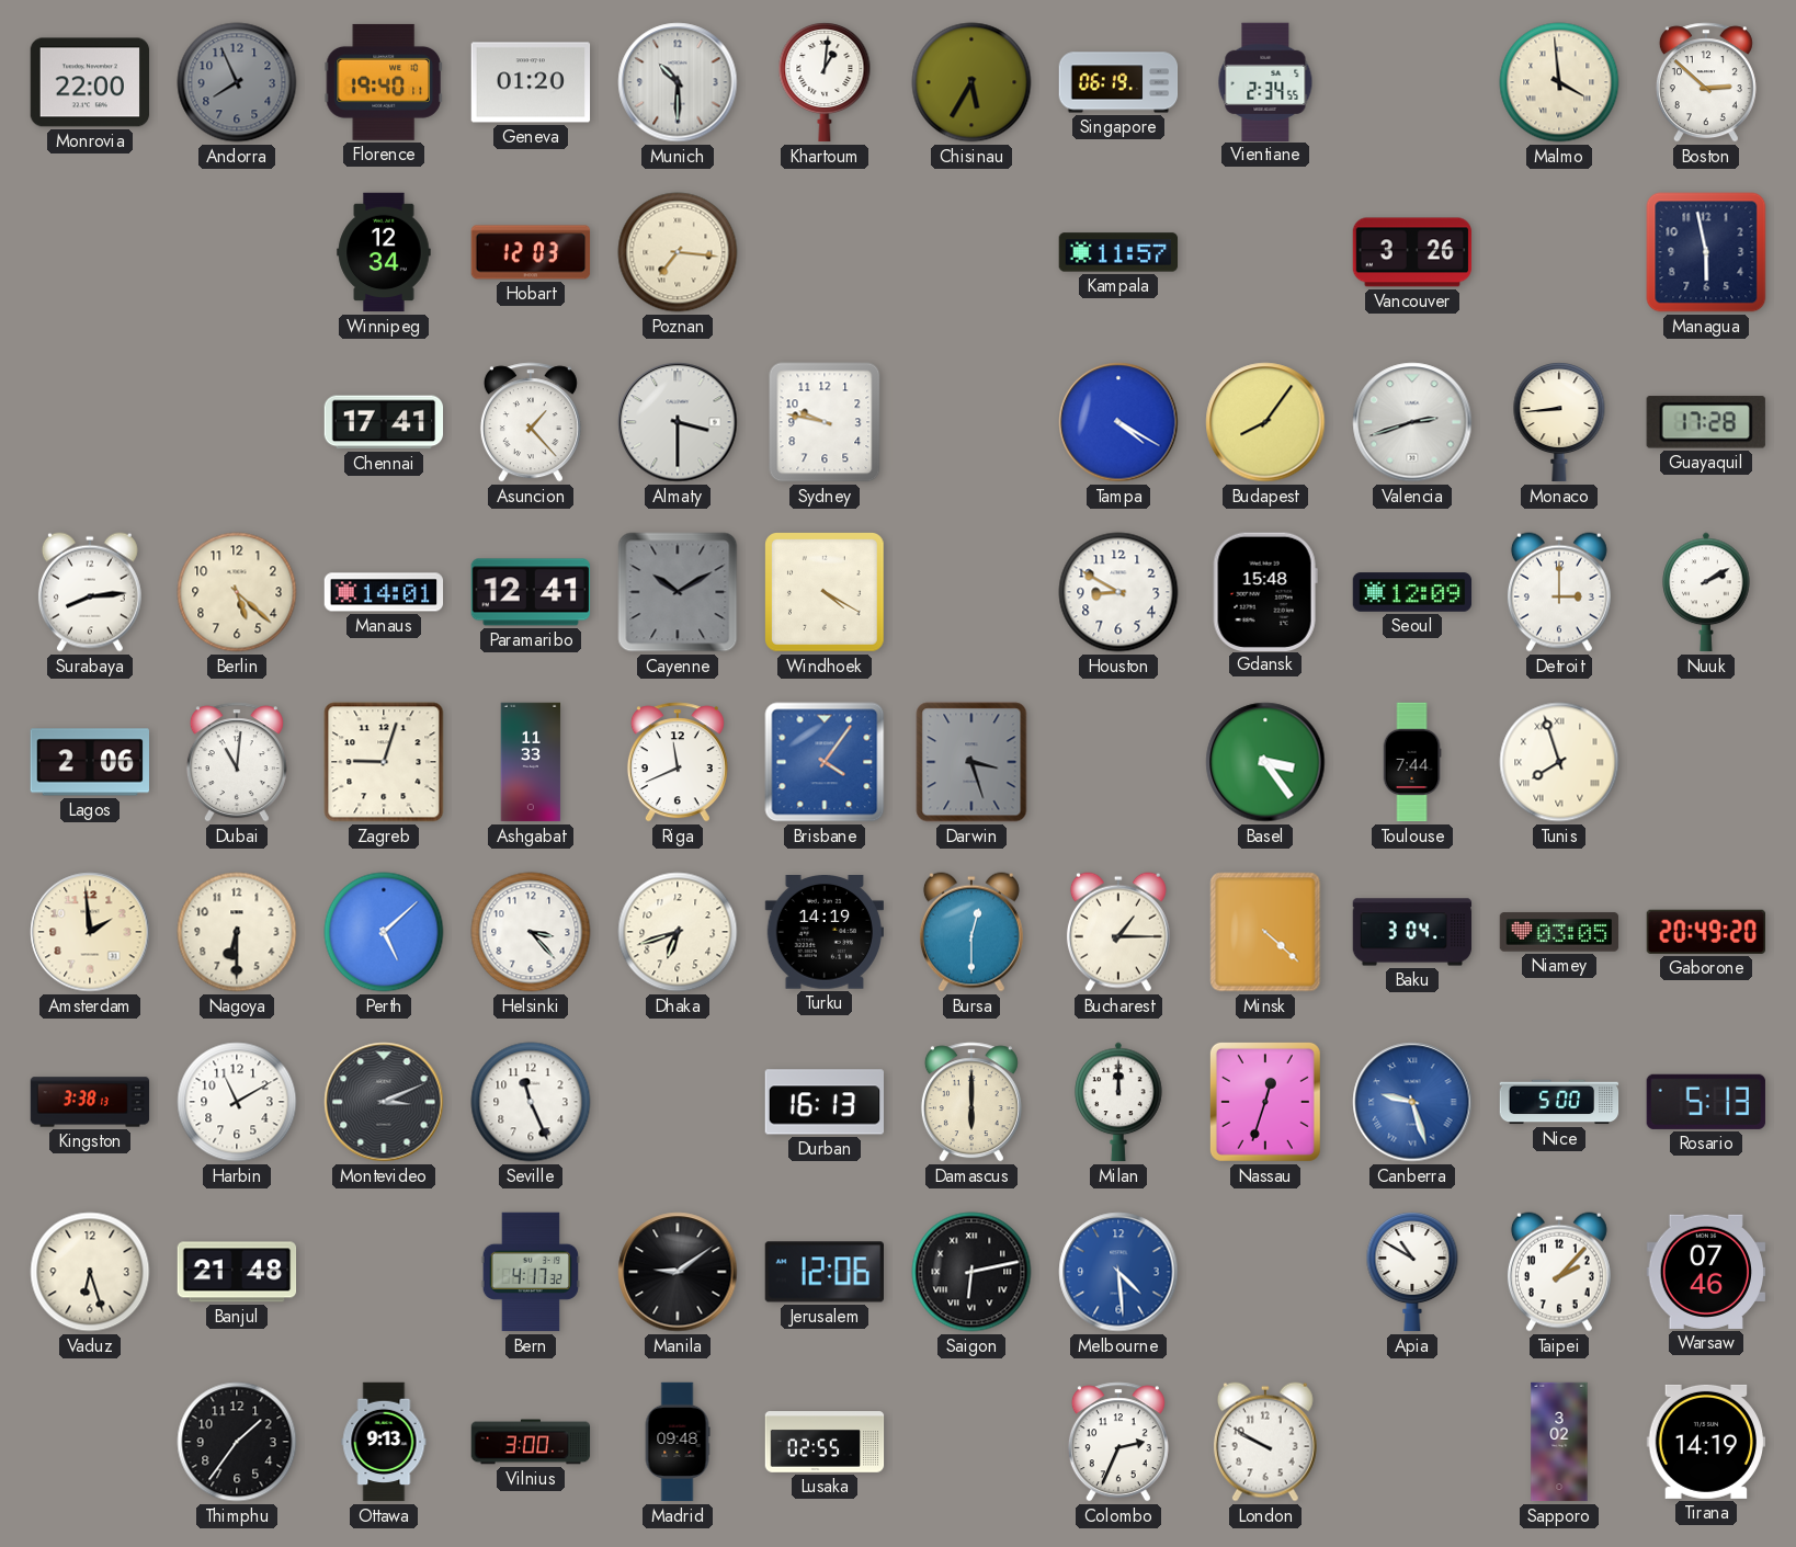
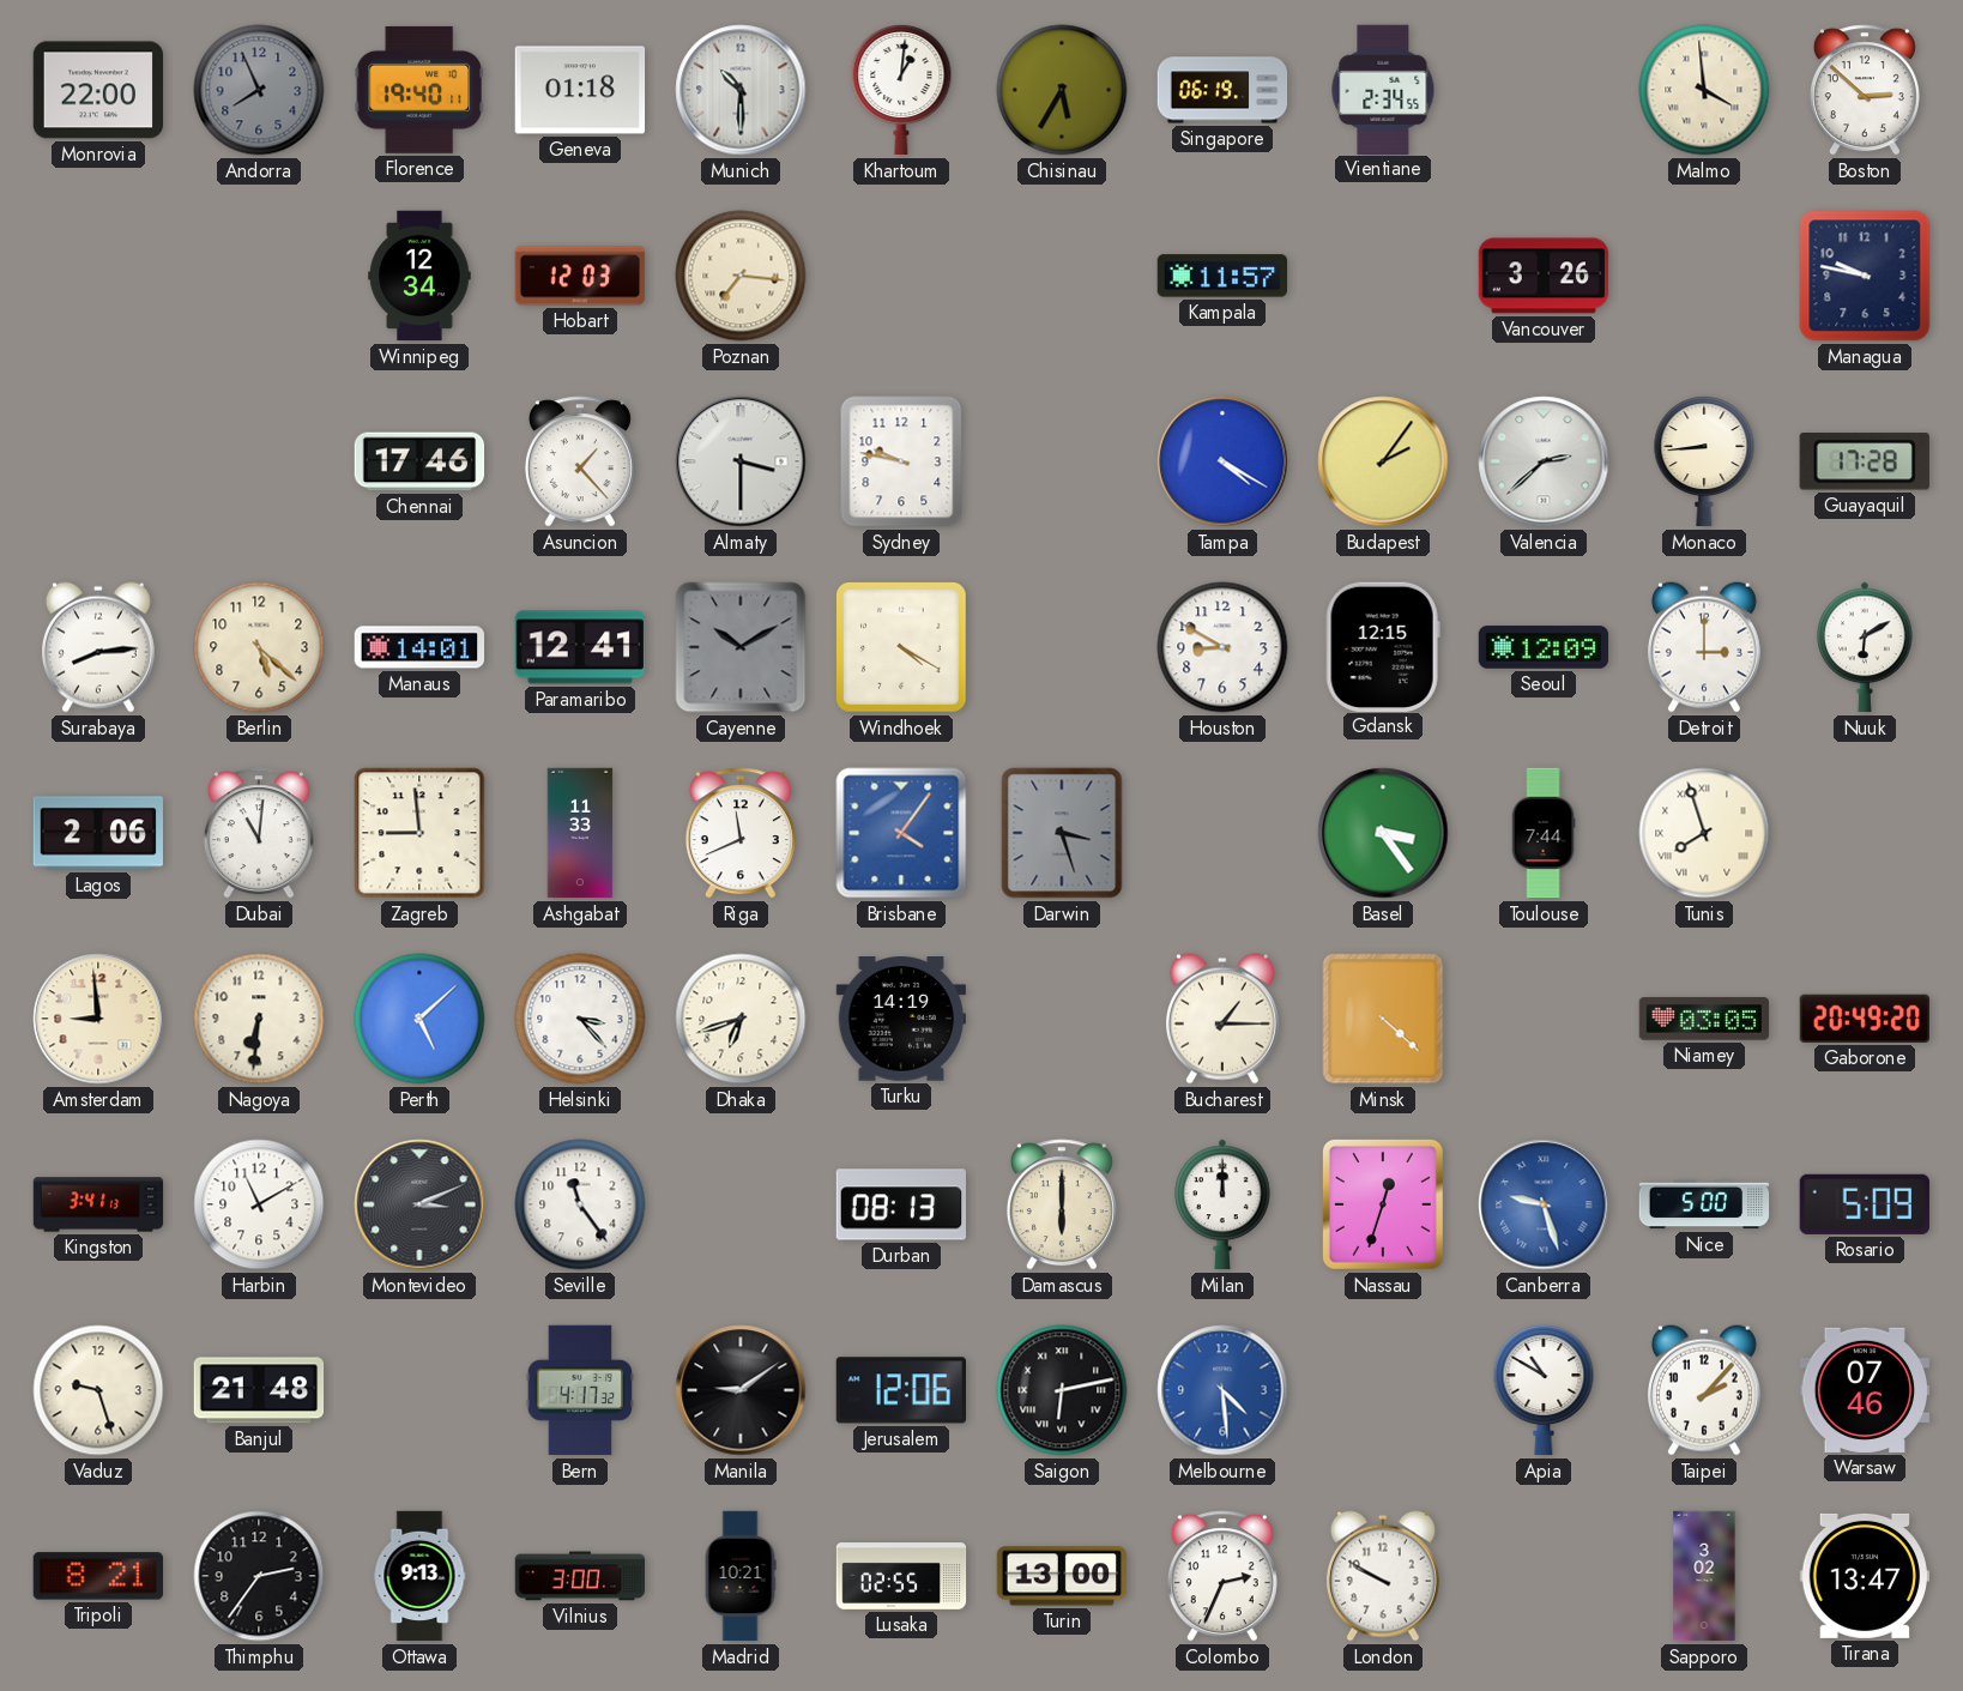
Geneva: 01:20 -> 01:18 (580, 90)
Managua: 5:58 -> 9:47 (1865, 276)
Chennai: 17:41 -> 17:46 (419, 461)
Budapest: 8:06 -> 2:06 (1383, 461)
Valencia: 2:42 -> 2:38 (1544, 461)
Gdansk: 15:48 -> 12:15 (1383, 646)
Nuuk: 2:10 -> 6:10 (1865, 647)
Zagreb: 9:03 -> 8:59 (419, 833)
Amsterdam: 1:59 -> 8:59 (98, 1019)
Nagoya: 6:30 -> 6:31 (259, 1019)
Bursa: 12:30 -> none (971, 932)
Baku: 3:04 -> none (1412, 932)
Kingston: 3:38 -> 3:41 (98, 1204)
Seville: 11:26 -> 11:24 (580, 1204)
Durban: 16:13 -> 08:13 (900, 1204)
Rosario: 5:13 -> 5:09 (1865, 1204)
Vaduz: 6:27 -> 9:27 (98, 1390)
Tripoli: none -> 8:21 (97, 1576)
Thimphu: 1:36 -> 2:36 (259, 1576)
Madrid: 09:48 -> 10:21 (741, 1576)
Turin: none -> 13:00 (1062, 1576)
Tirana: 14:19 -> 13:47 (1864, 1576)
